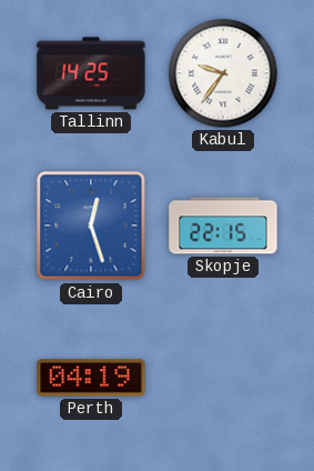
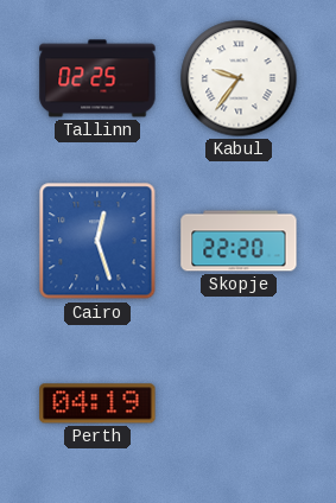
Tallinn: 14:25 -> 02:25 (97, 78)
Skopje: 22:15 -> 22:20 (239, 241)
